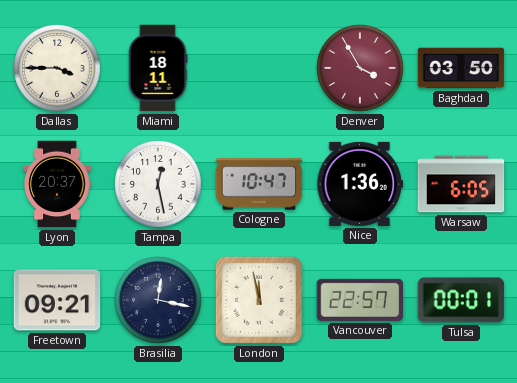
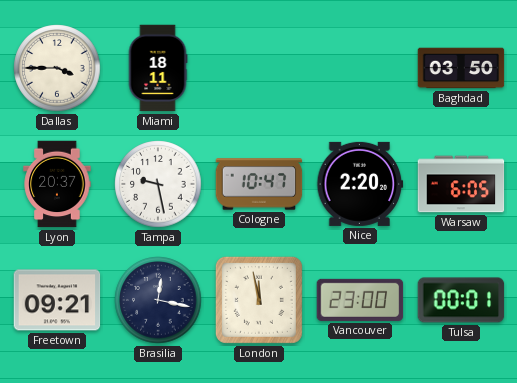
Denver: 3:55 -> none (360, 68)
Tampa: 12:28 -> 9:28 (158, 184)
Nice: 1:36 -> 2:20 (360, 184)
Vancouver: 22:57 -> 23:00 (360, 300)
